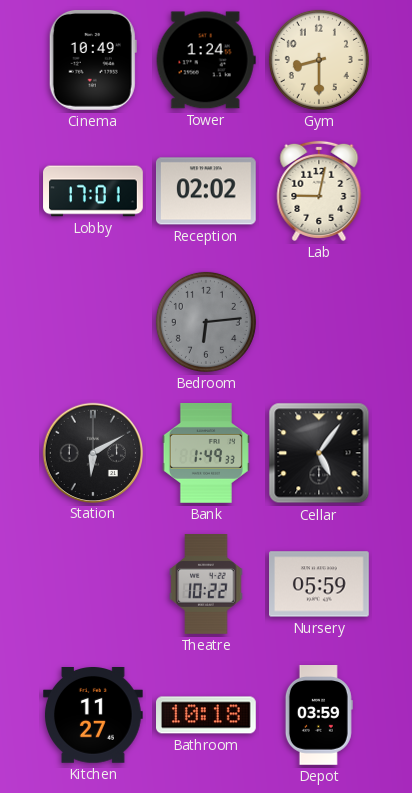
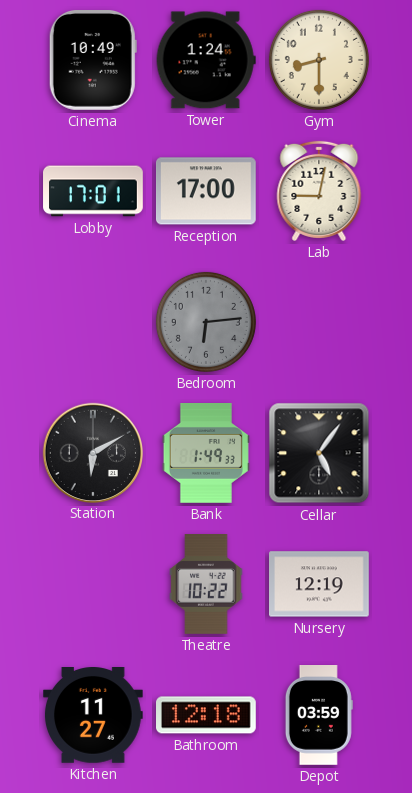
Reception: 02:02 -> 17:00 (206, 191)
Nursery: 05:59 -> 12:19 (320, 584)
Bathroom: 10:18 -> 12:18 (207, 715)
